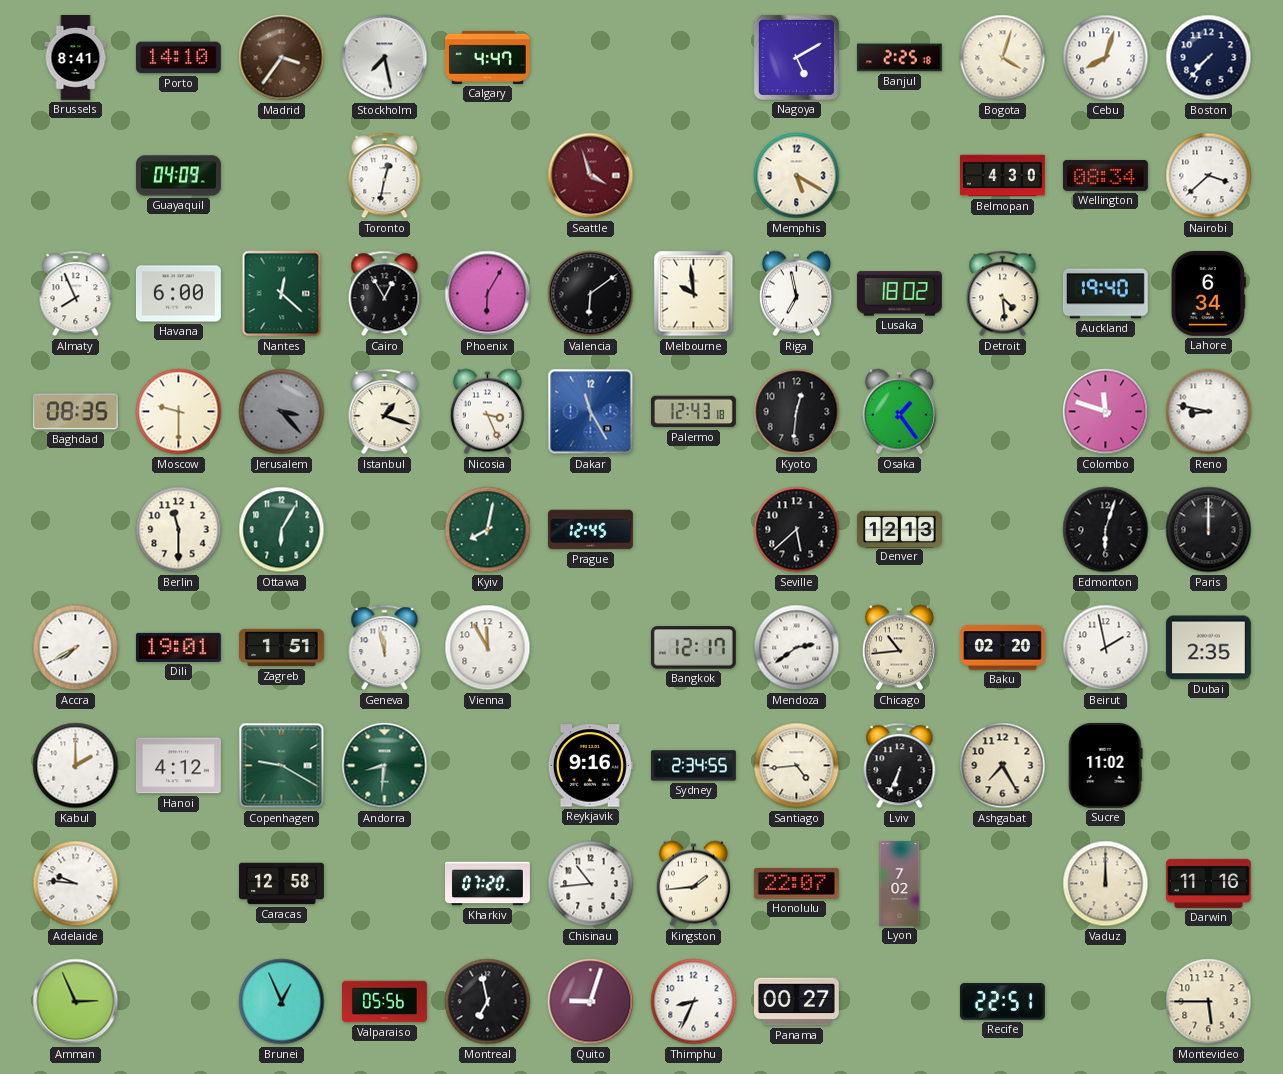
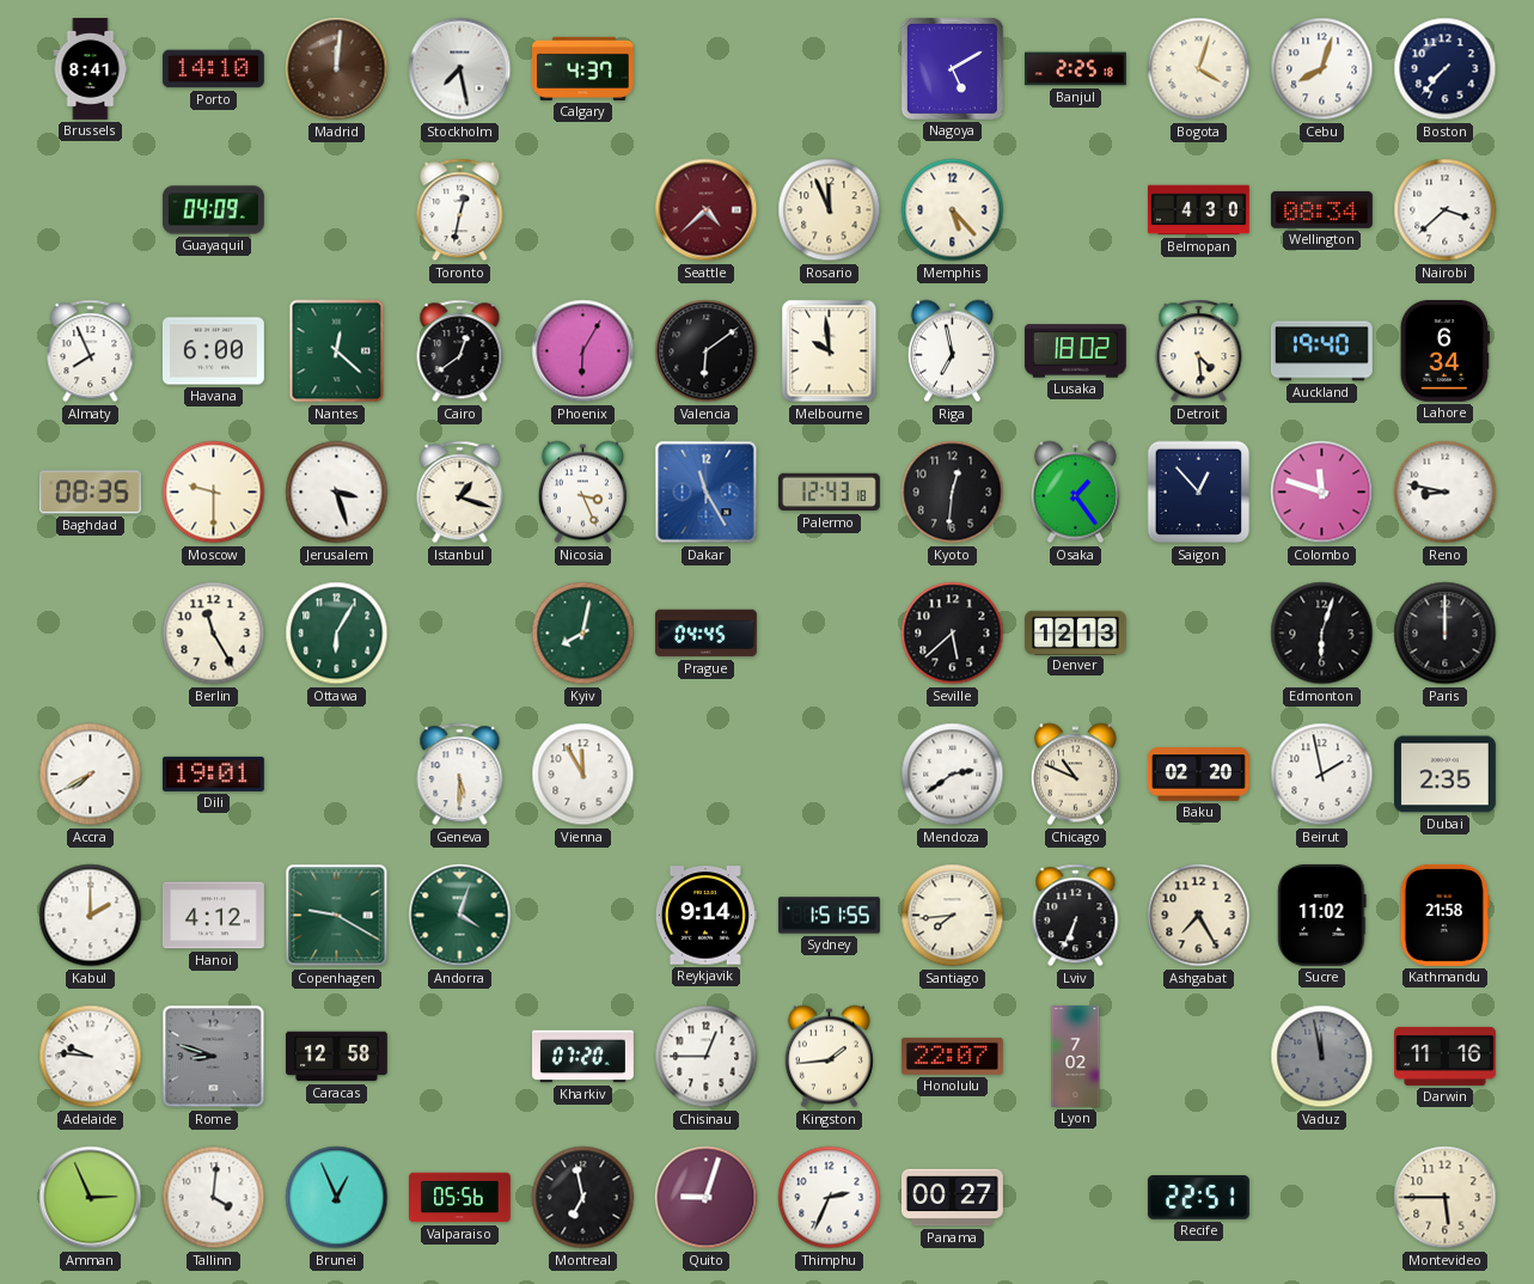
Madrid: 3:36 -> 12:01 (337, 69)
Calgary: 4:47 -> 4:37 (583, 68)
Seattle: 3:57 -> 4:38 (707, 210)
Rosario: none -> 11:56 (830, 210)
Memphis: 5:20 -> 5:23 (953, 210)
Cairo: 12:55 -> 12:39 (460, 351)
Jerusalem: 3:23 -> 3:27 (337, 493)
Jerusalem dial: grey -> white (337, 493)
Saigon: none -> 12:53 (1199, 493)
Berlin: 11:30 -> 11:25 (214, 634)
Prague: 12:45 -> 04:45 (705, 634)
Zagreb: 1:51 -> none (282, 648)
Geneva: 11:58 -> 5:30 (460, 775)
Bangkok: 12:17 -> none (693, 648)
Chicago: 10:44 -> 10:49 (1075, 775)
Andorra: 8:31 -> 4:03 (460, 916)
Reykjavik: 9:16 -> 9:14 (705, 916)
Sydney: 2:34 -> 1:51 (830, 916)
Santiago: 4:44 -> 7:44 (953, 916)
Kathmandu: none -> 21:58 (1444, 915)
Rome: none -> 8:48 (214, 1057)
Chisinau: 10:44 -> 12:45 (707, 1057)
Vaduz: 12:00 -> 11:58 (1322, 1057)
Vaduz dial: cream -> grey (1322, 1057)
Tallinn: none -> 4:01 (214, 1198)
Thimphu: 8:34 -> 2:34 (830, 1198)
